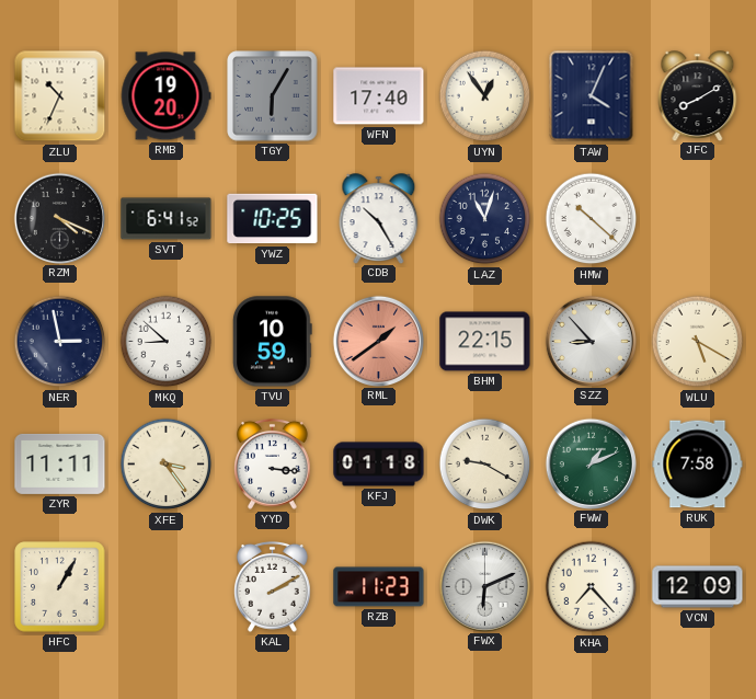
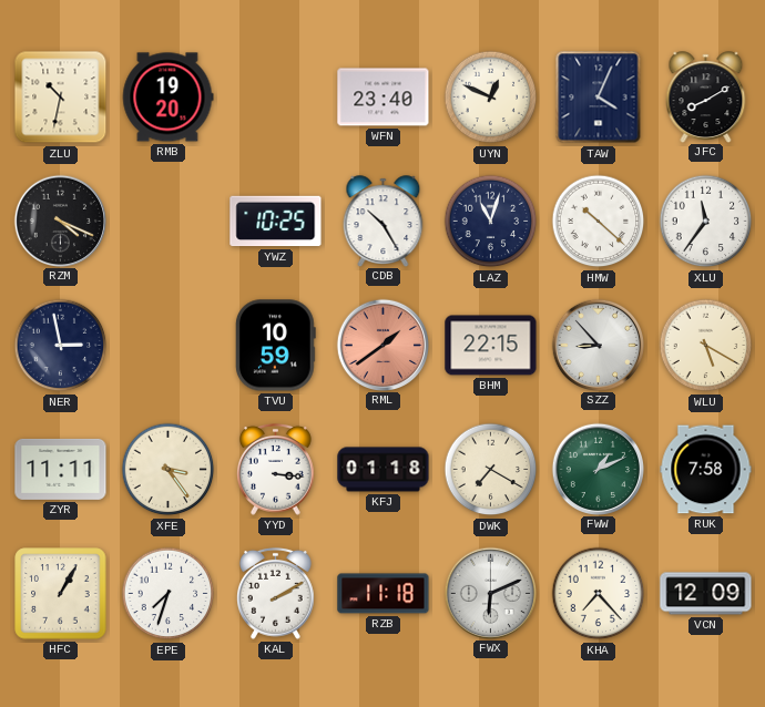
ZLU: 10:34 -> 10:32 (61, 98)
TGY: 6:05 -> none (273, 96)
WFN: 17:40 -> 23:40 (384, 98)
UYN: 12:54 -> 12:49 (491, 98)
SVT: 6:41 -> none (167, 219)
XLU: none -> 11:36 (706, 222)
MKQ: 8:52 -> none (167, 342)
DWK: 9:20 -> 7:20 (491, 470)
EPE: none -> 7:33 (169, 594)
RZB: 11:23 -> 11:18 (384, 594)
